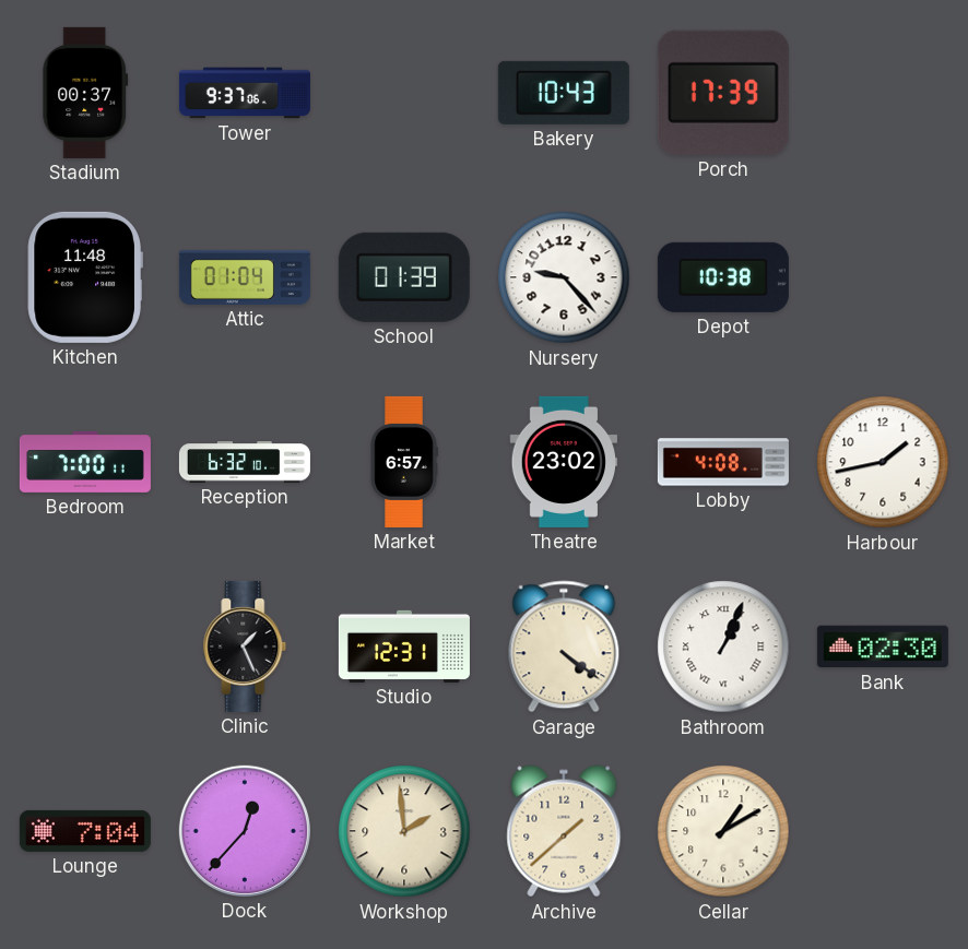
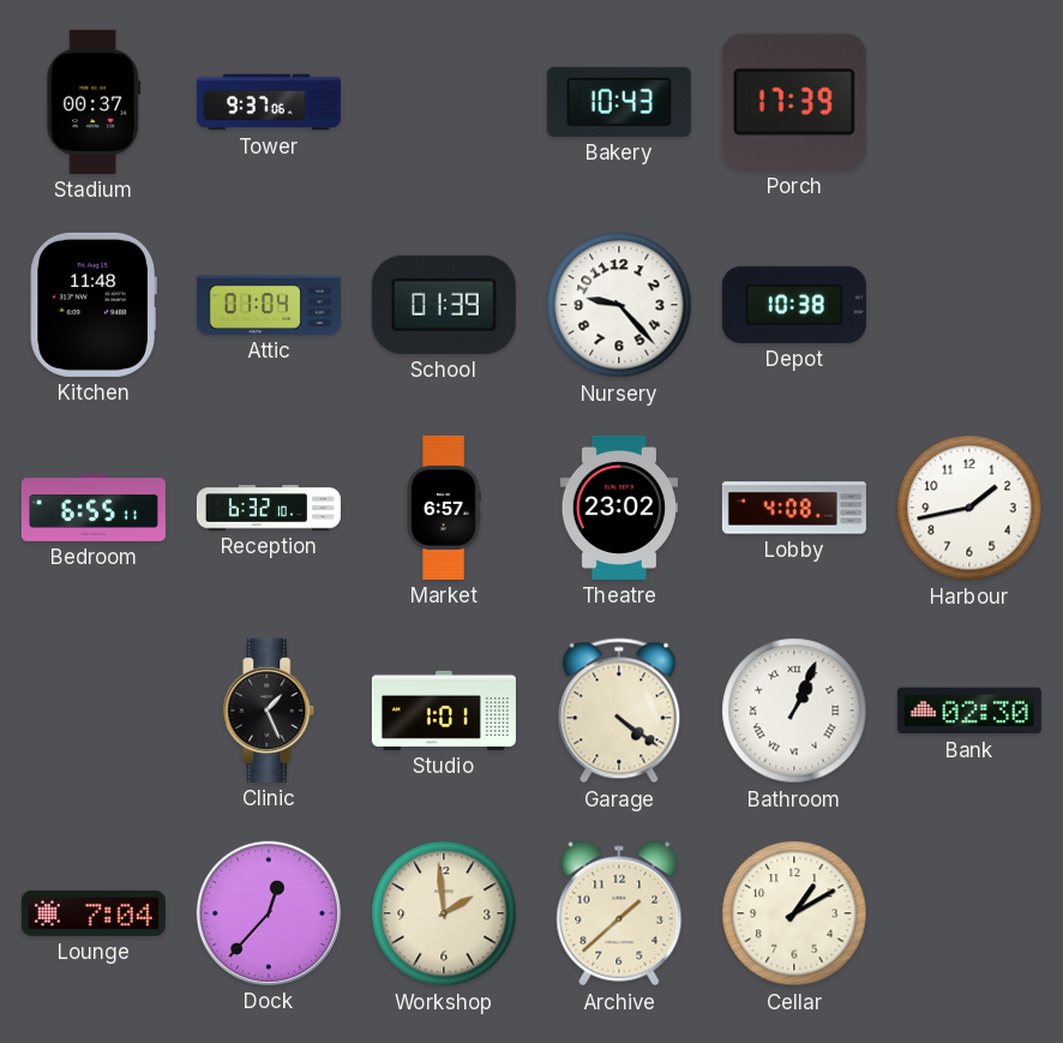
Bedroom: 7:00 -> 6:55 (94, 508)
Studio: 12:31 -> 1:01 (444, 711)
